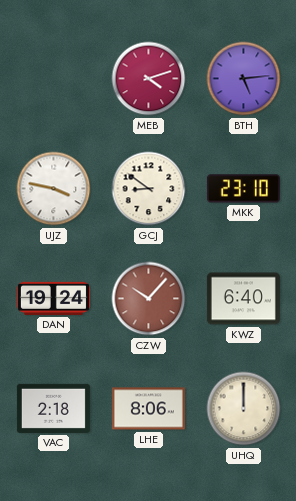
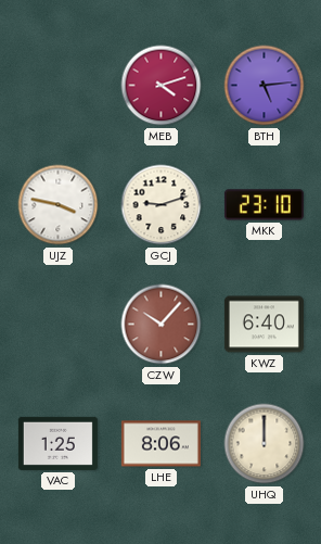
GCJ: 8:51 -> 9:12 (162, 205)
DAN: 19:24 -> none (53, 298)
VAC: 2:18 -> 1:25 (57, 443)
